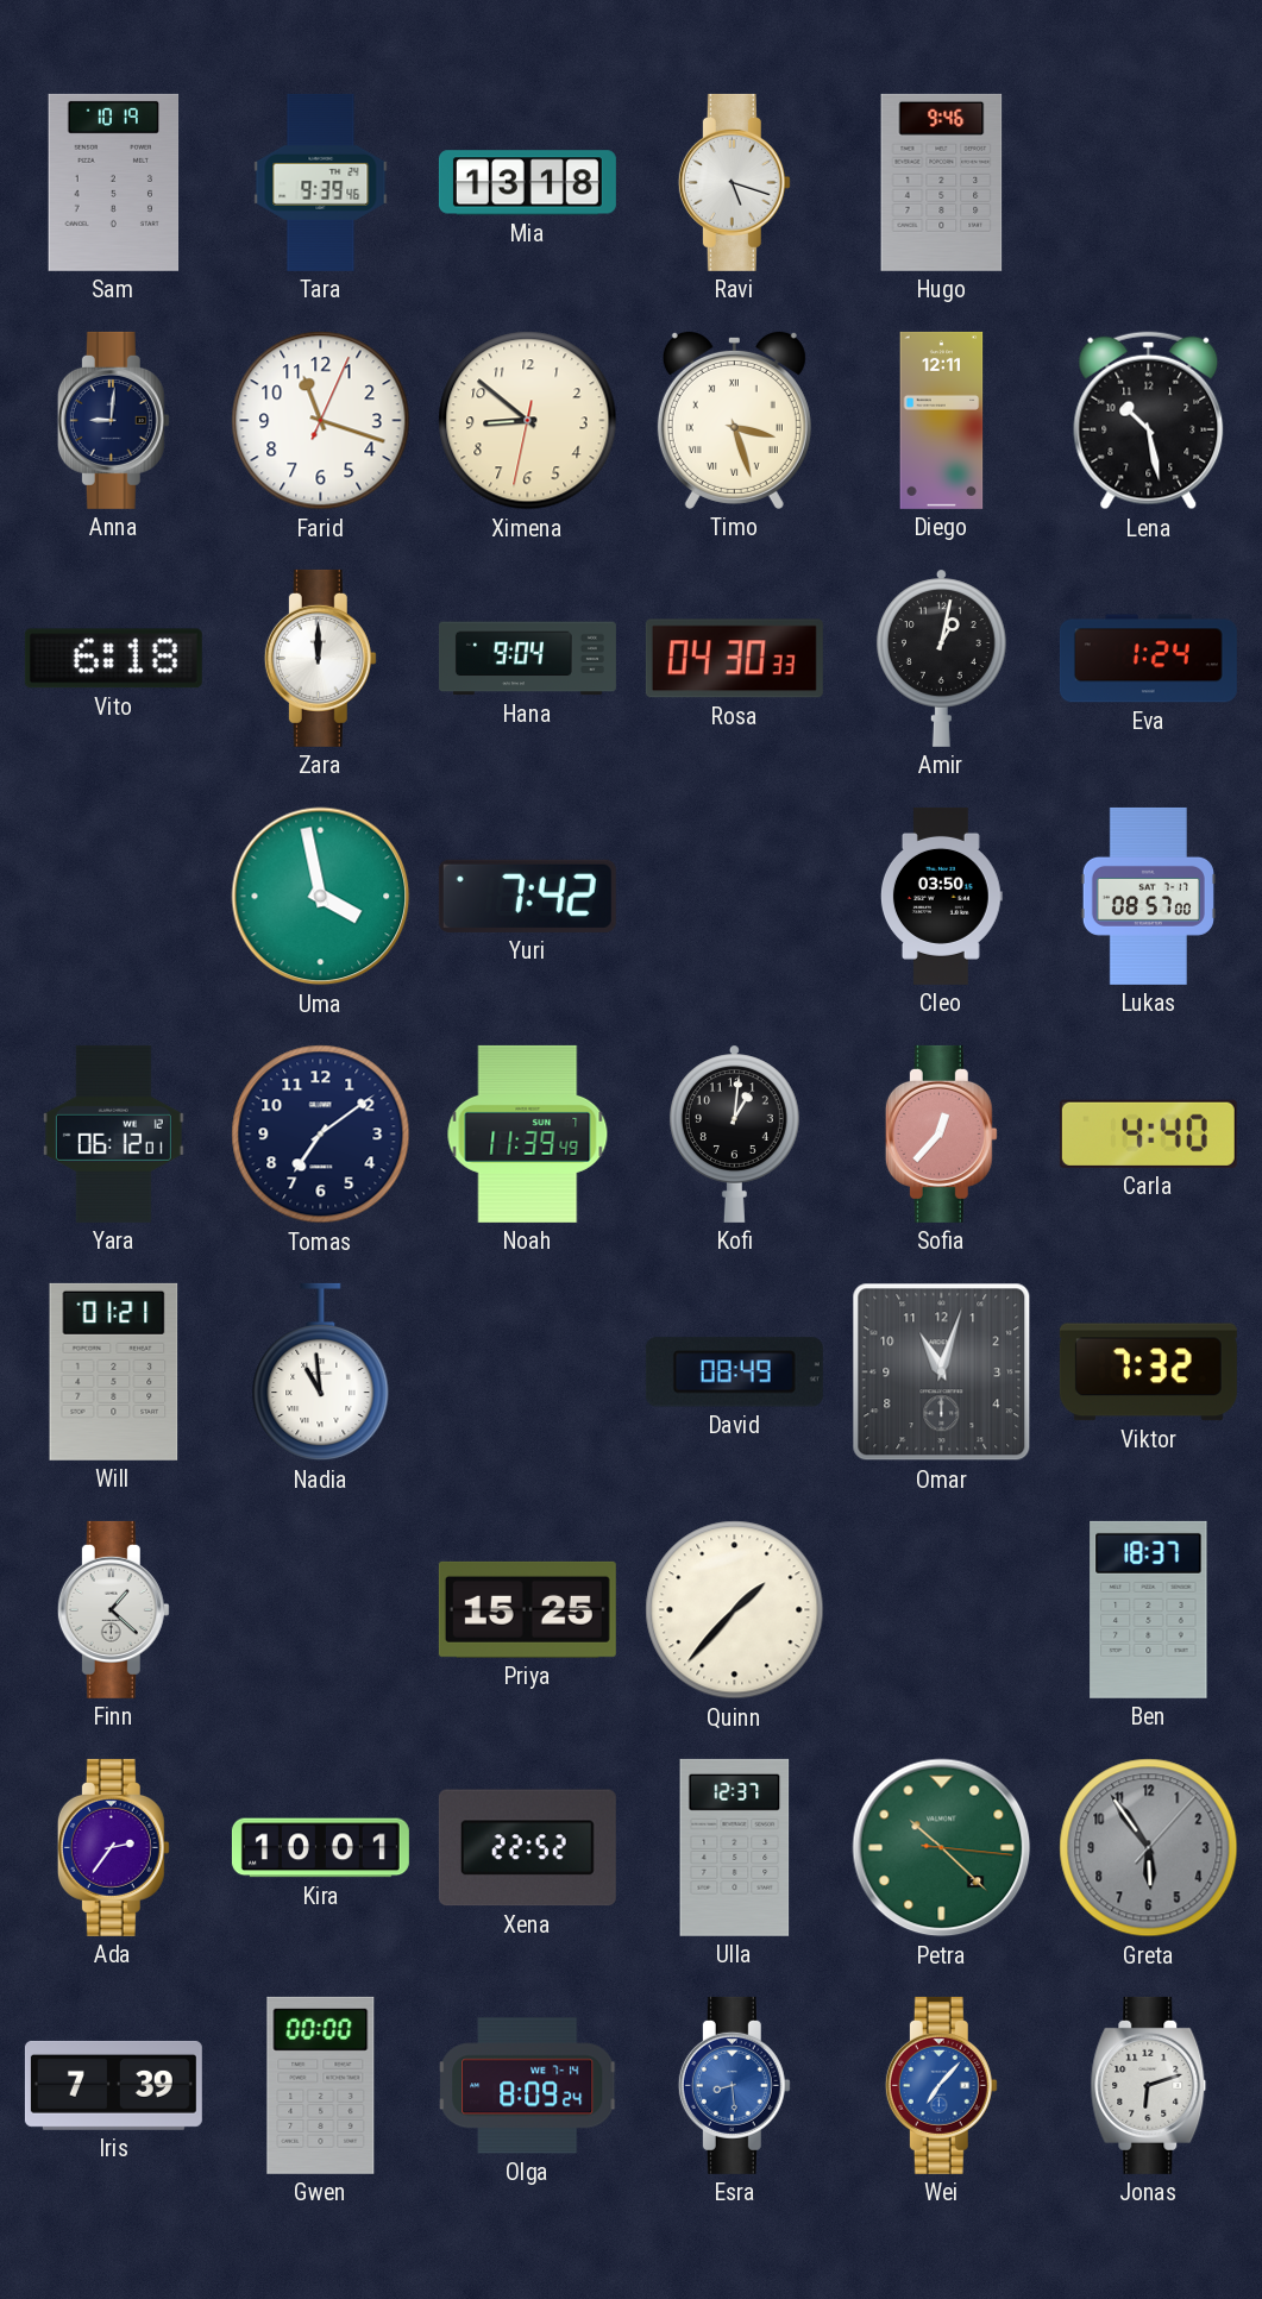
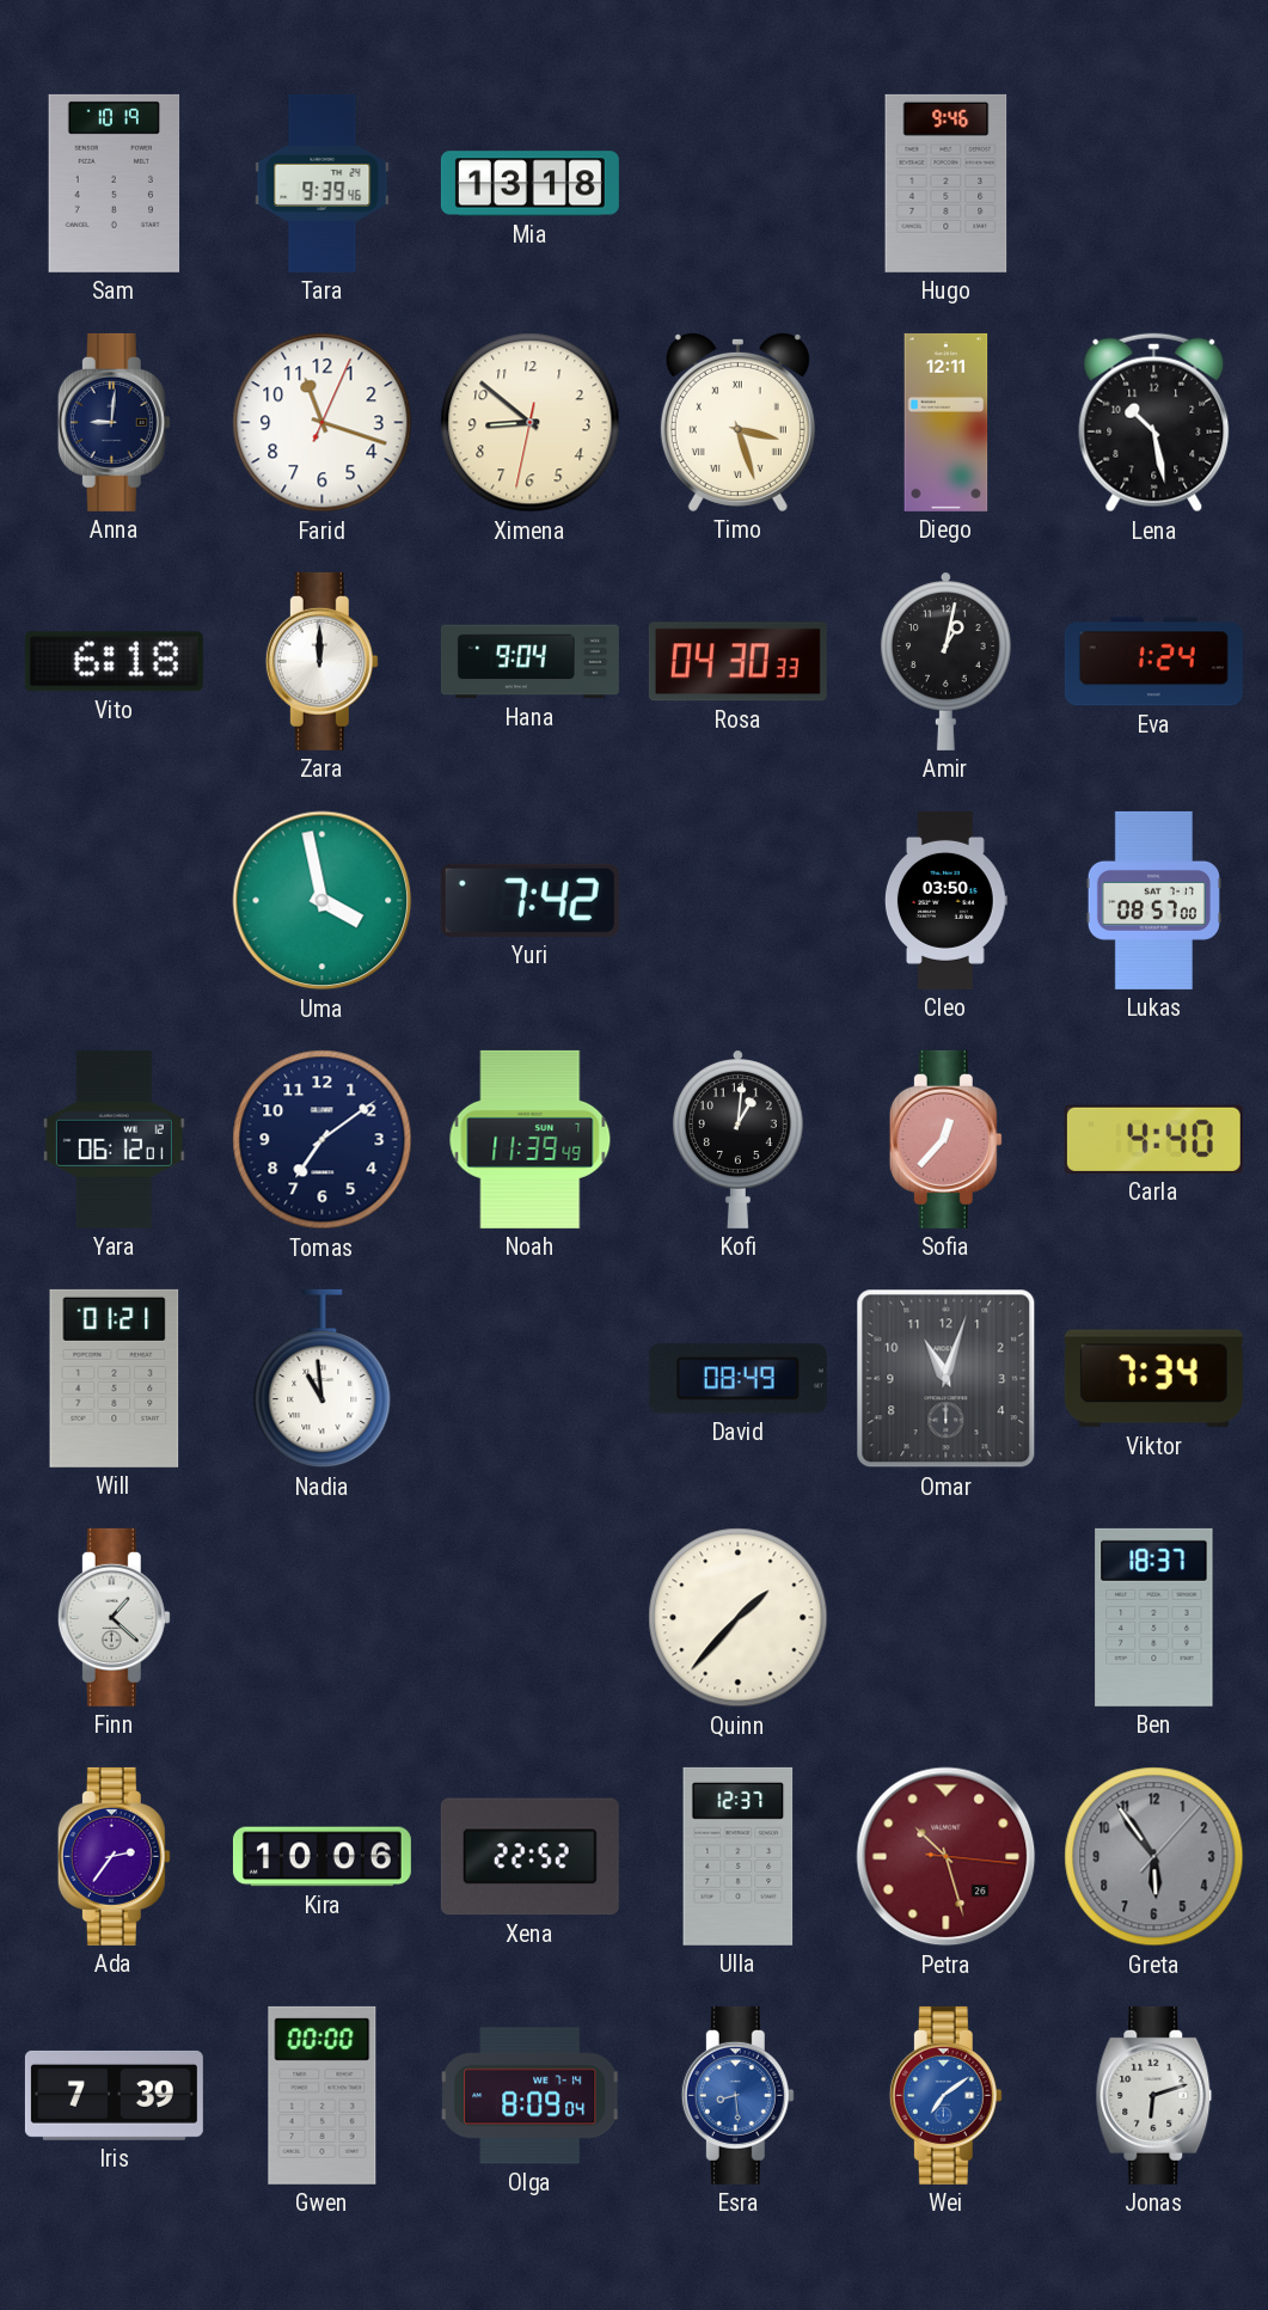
Ravi: 5:18 -> none (734, 182)
Viktor: 7:32 -> 7:34 (1153, 1379)
Priya: 15:25 -> none (527, 1609)
Kira: 10:01 -> 10:06 (321, 1857)
Petra: 10:22 -> 10:27 (947, 1857)
Petra dial: green -> burgundy (947, 1857)
Olga: 8:09:24 -> 8:09:04 (531, 2096)
Wei: 7:07 -> 7:09 (945, 2095)
